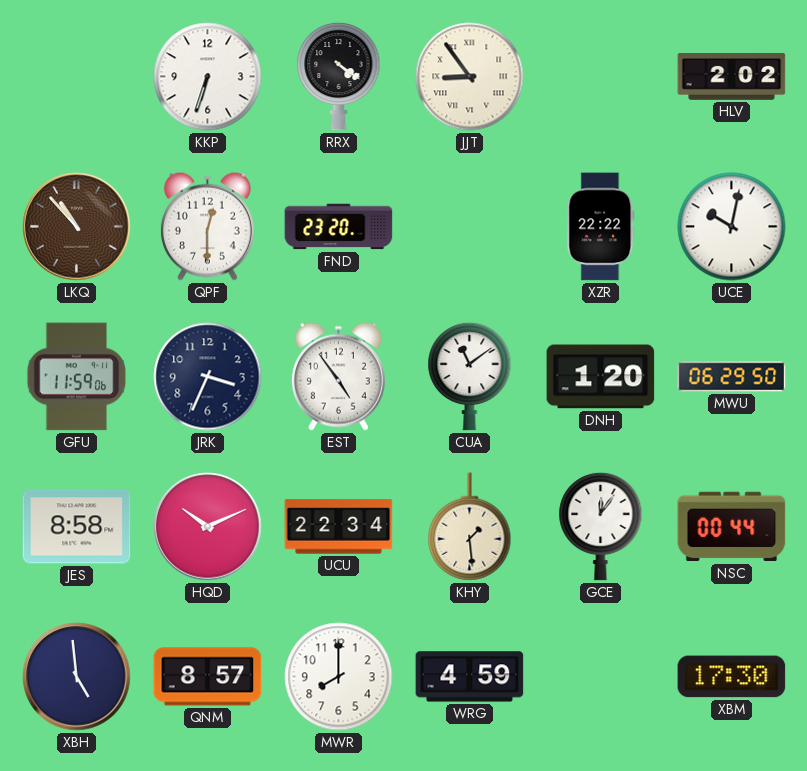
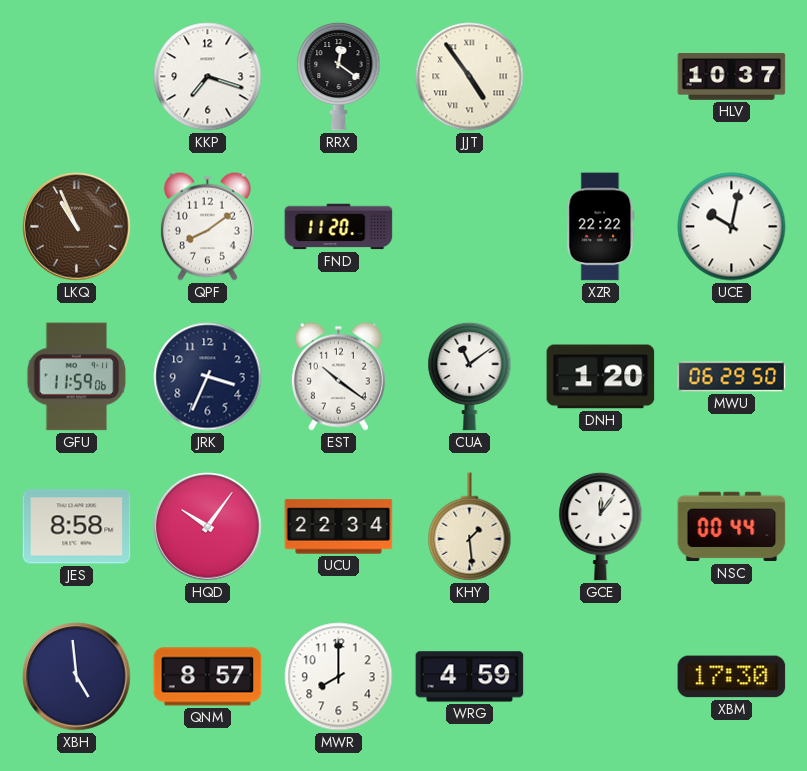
KKP: 6:33 -> 7:18 (208, 77)
RRX: 4:21 -> 12:21 (339, 76)
JJT: 8:54 -> 4:54 (470, 77)
HLV: 2:02 -> 10:37 (732, 76)
LKQ: 10:53 -> 10:56 (77, 227)
QPF: 12:30 -> 8:09 (207, 226)
FND: 23:20 -> 11:20 (339, 227)
EST: 4:54 -> 10:21 (338, 376)
HQD: 10:11 -> 10:06 (208, 527)
